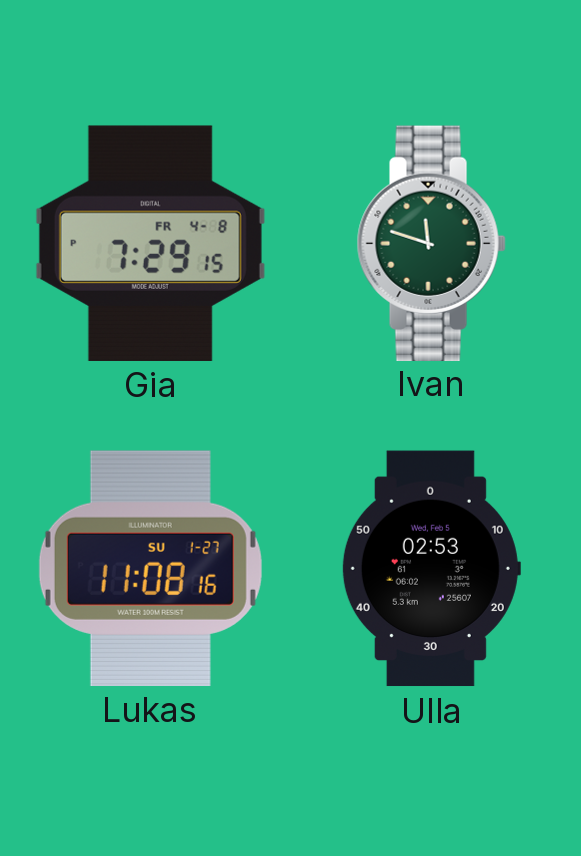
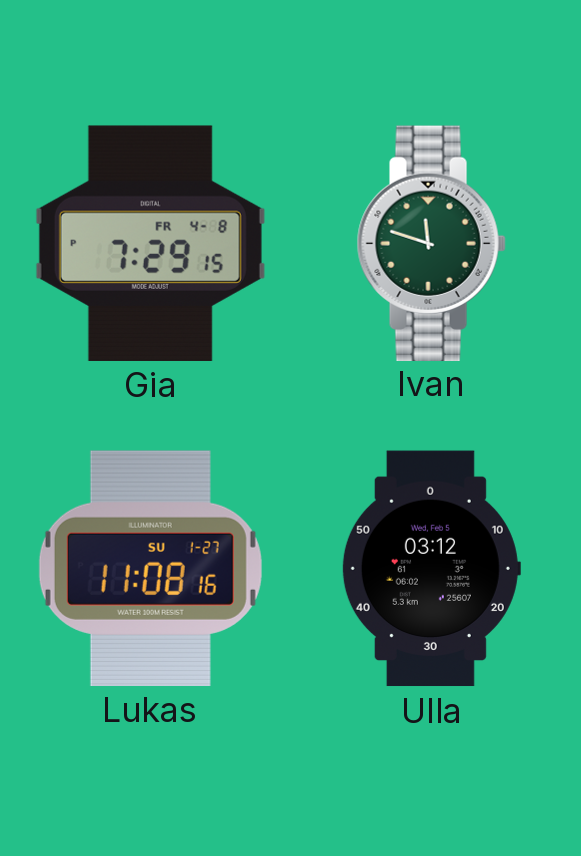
Ulla: 02:53 -> 03:12 (431, 569)
